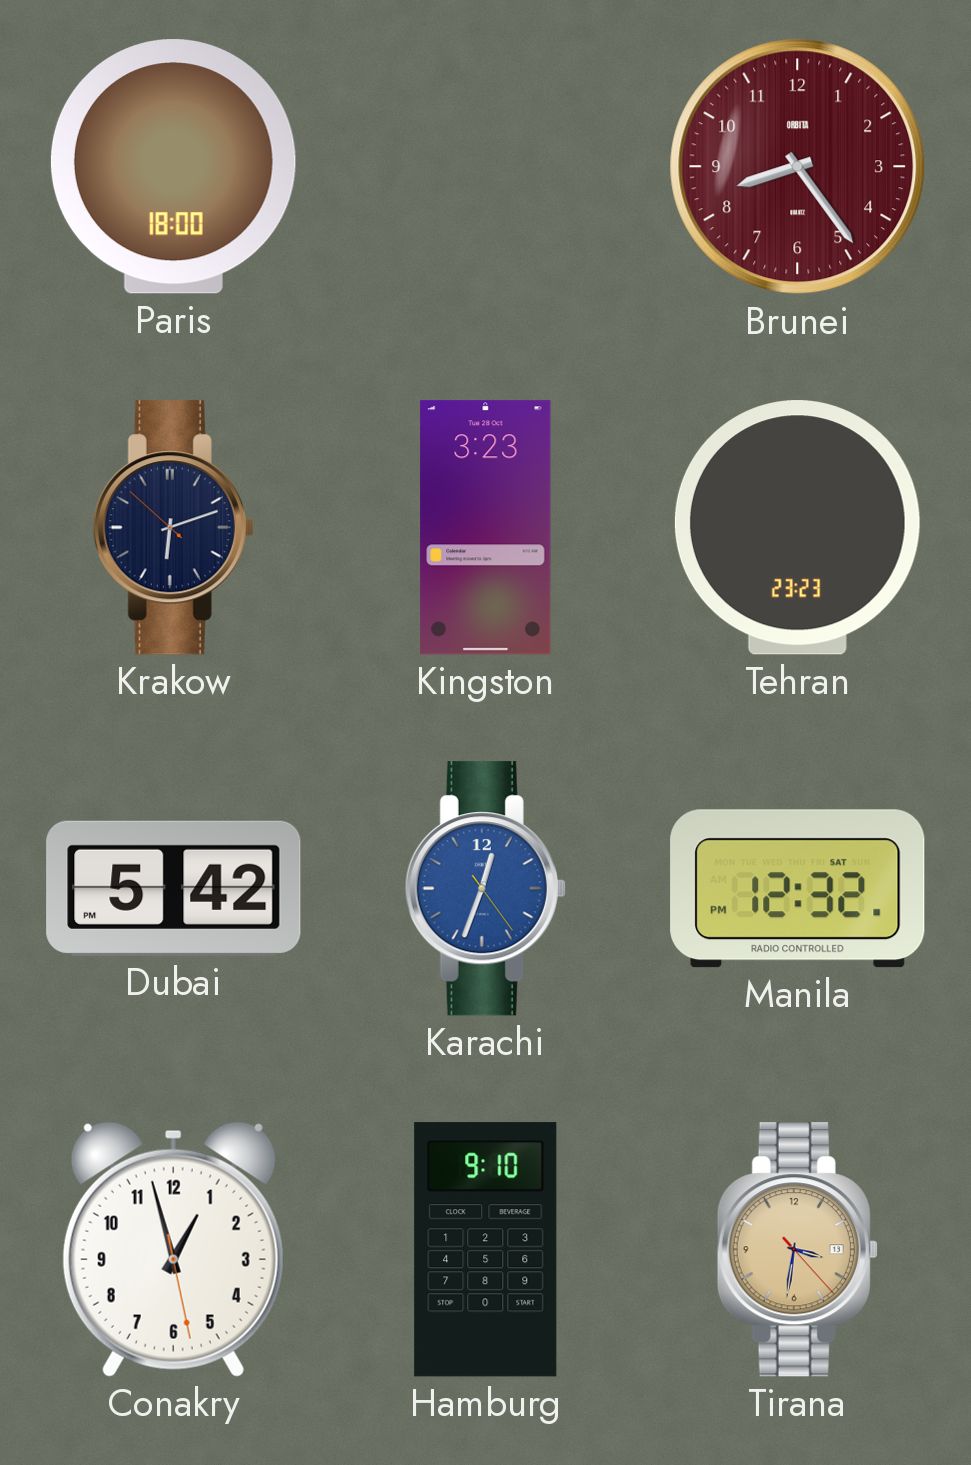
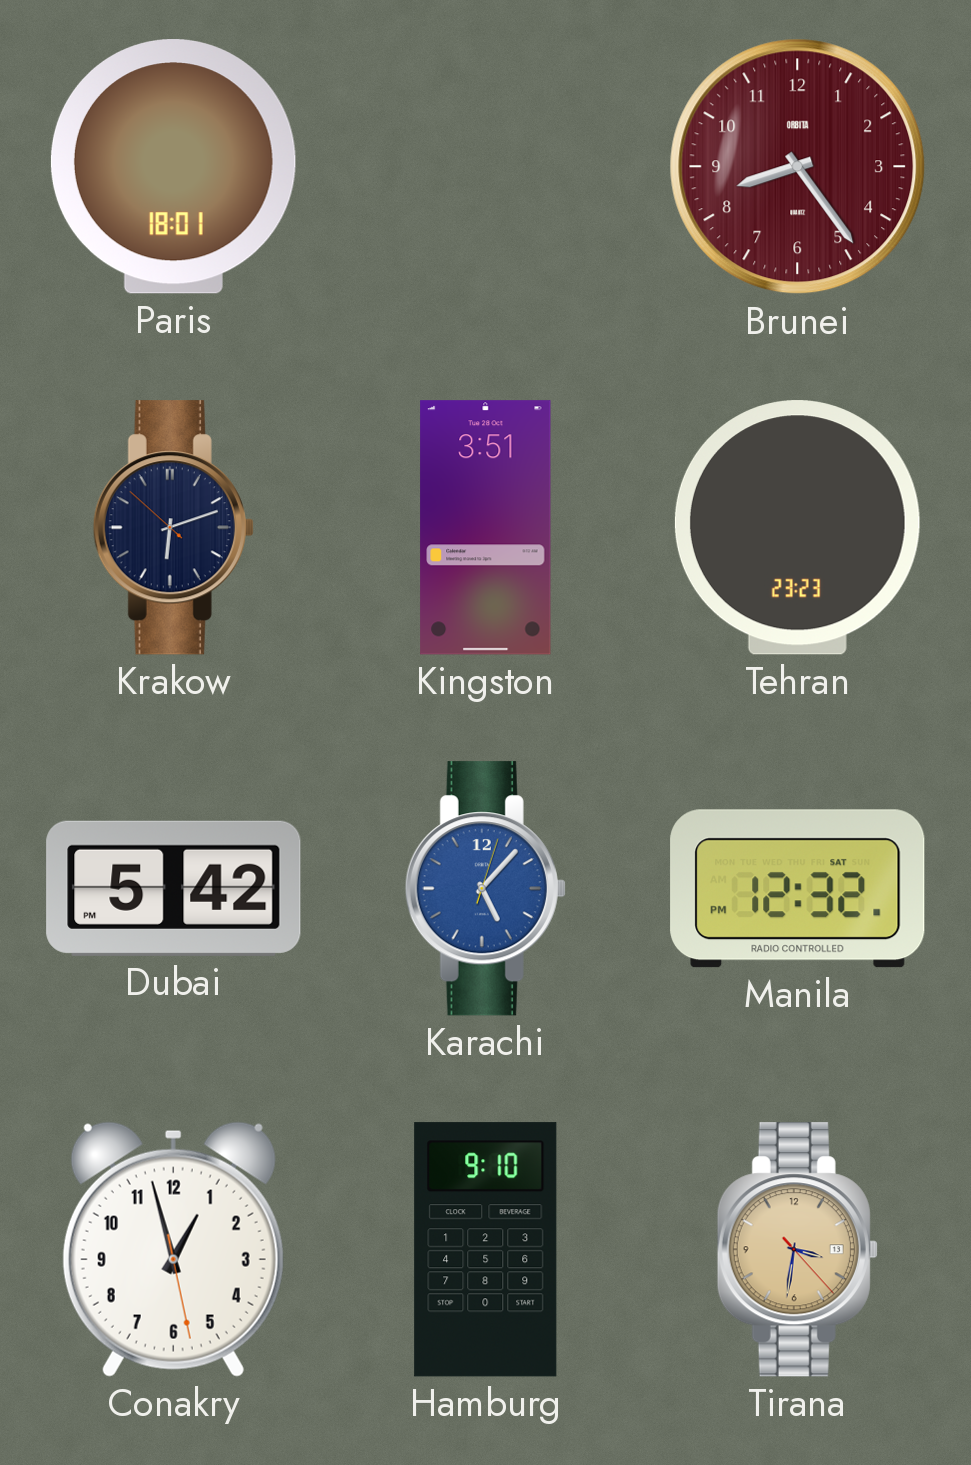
Paris: 18:00 -> 18:01 (173, 167)
Kingston: 3:23 -> 3:51 (486, 528)
Karachi: 12:33 -> 5:07 (485, 889)
